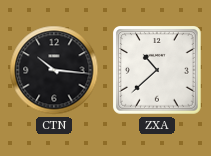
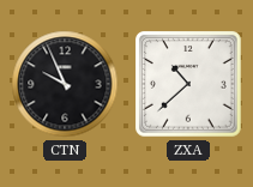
CTN: 10:16 -> 9:56 (65, 84)
